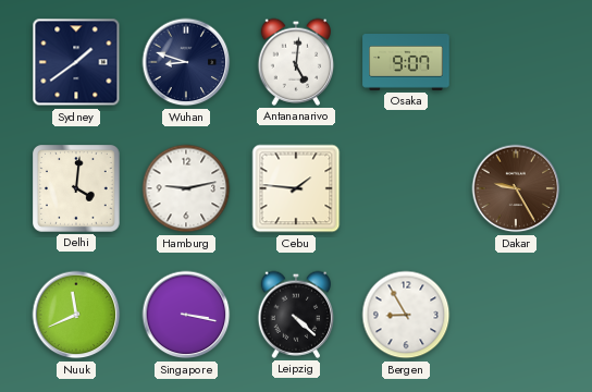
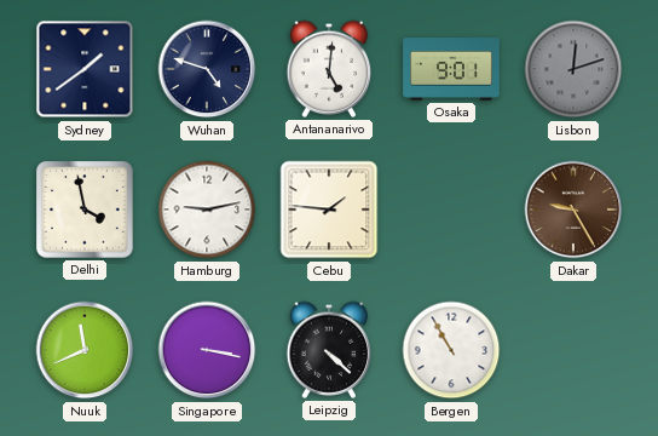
Wuhan: 8:48 -> 4:48 (207, 69)
Osaka: 9:07 -> 9:01 (451, 70)
Lisbon: none -> 12:12 (573, 69)
Delhi: 4:01 -> 3:58 (86, 211)
Bergen: 8:55 -> 10:55 (451, 350)
